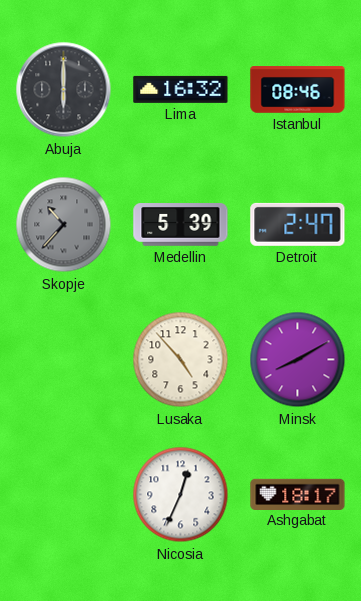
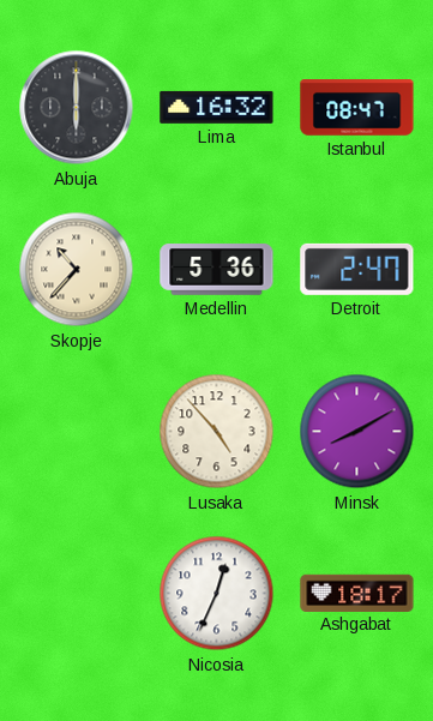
Istanbul: 08:46 -> 08:47 (357, 108)
Skopje dial: grey -> cream (77, 270)
Medellin: 5:39 -> 5:36 (217, 270)
